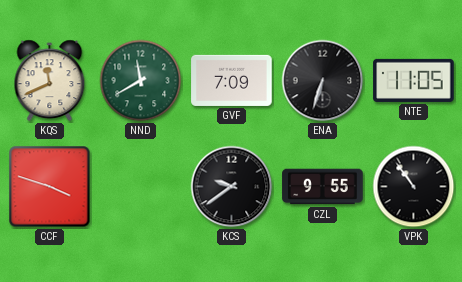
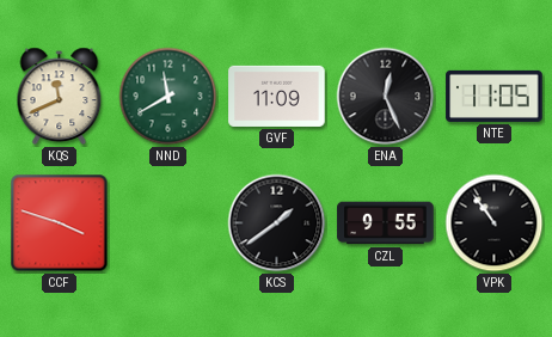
GVF: 7:09 -> 11:09 (277, 96)
ENA: 6:33 -> 12:26 (386, 97)
KCS: 9:39 -> 1:39 (277, 223)
